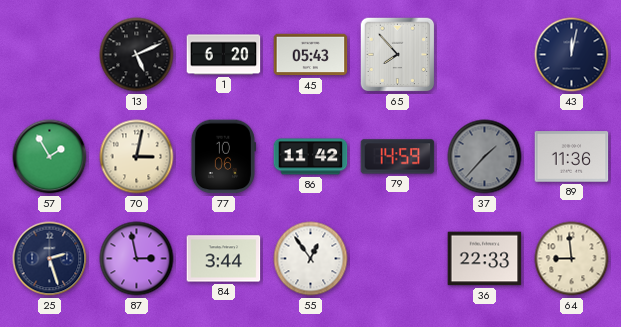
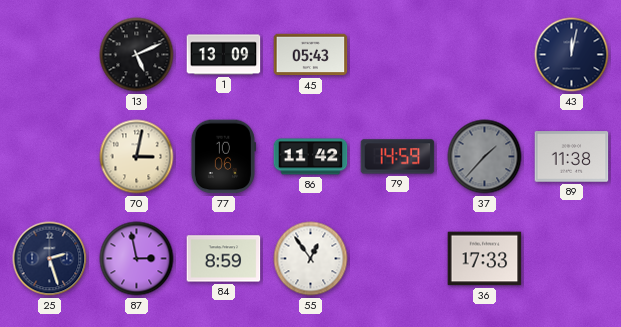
1: 6:20 -> 13:09 (224, 55)
65: 7:53 -> none (398, 55)
57: 1:55 -> none (50, 157)
89: 11:36 -> 11:38 (572, 157)
84: 3:44 -> 8:59 (224, 259)
36: 22:33 -> 17:33 (485, 259)
64: 8:59 -> none (572, 259)
